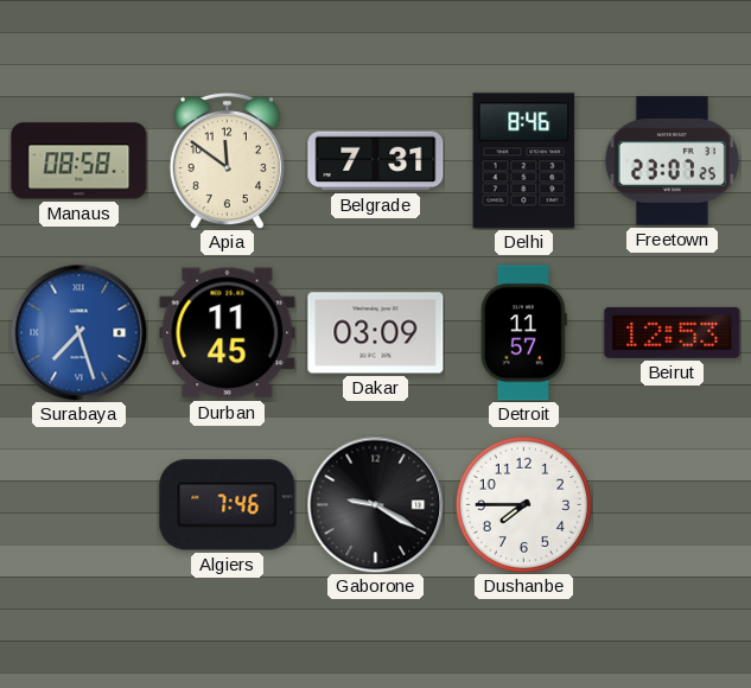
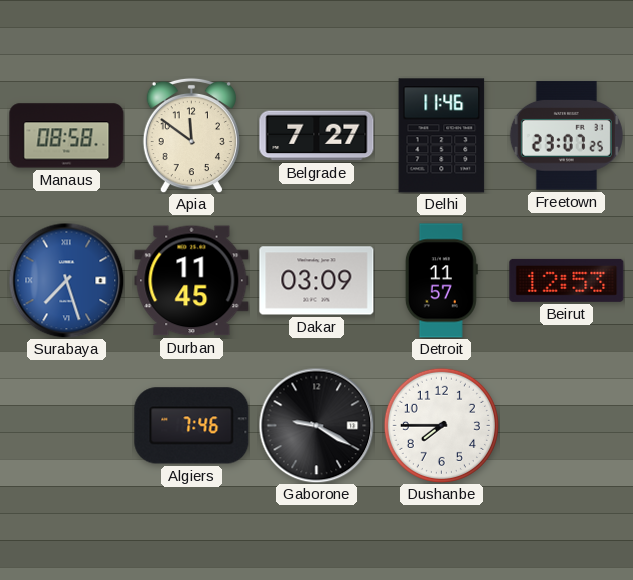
Belgrade: 7:31 -> 7:27 (317, 136)
Delhi: 8:46 -> 11:46 (442, 136)
